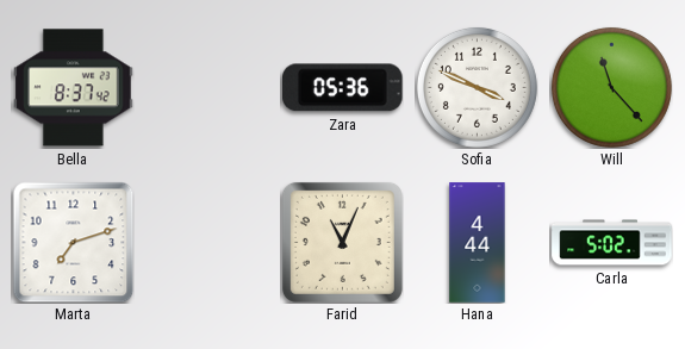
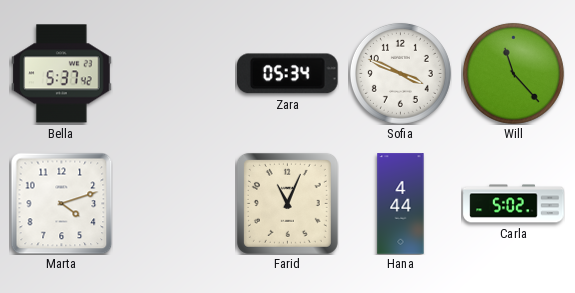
Bella: 8:37 -> 5:37 (62, 74)
Zara: 05:36 -> 05:34 (288, 74)
Marta: 7:12 -> 4:12 (61, 203)
